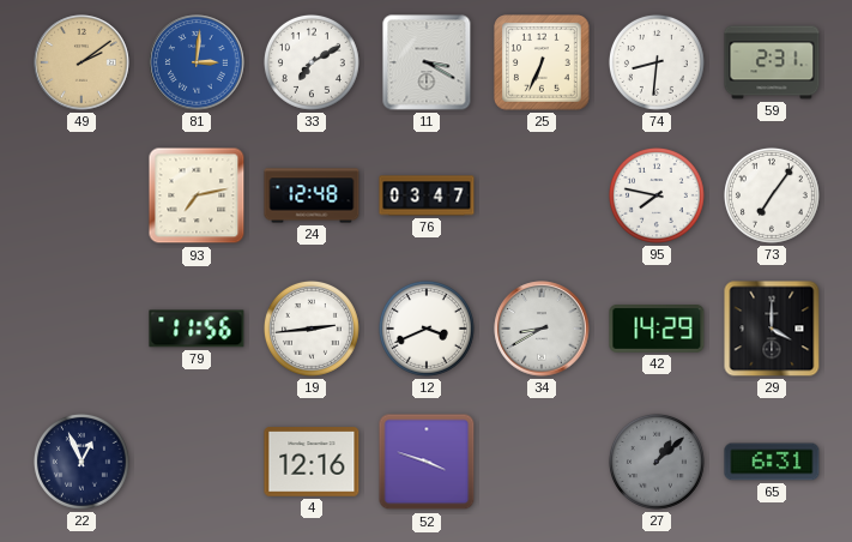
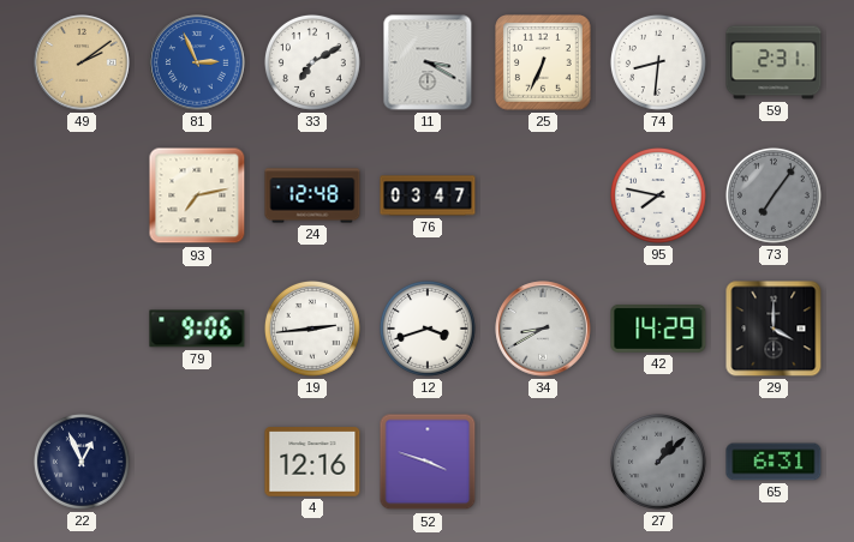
81: 3:01 -> 2:56 (197, 62)
73 dial: white -> grey (774, 195)
79: 11:56 -> 9:06 (197, 329)
12: 3:41 -> 3:42 (428, 329)
